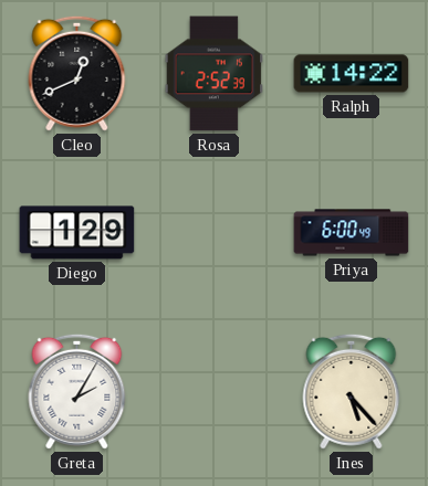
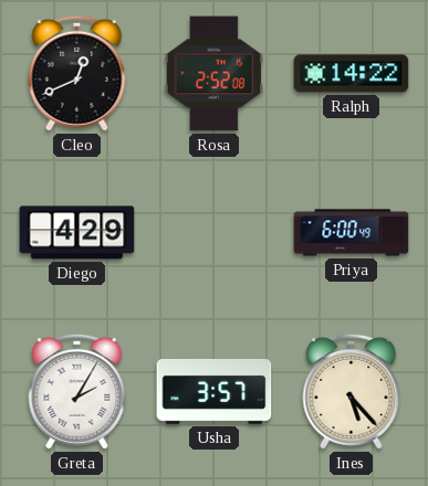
Rosa: 2:52:39 -> 2:52:08 (215, 74)
Diego: 1:29 -> 4:29 (77, 233)
Usha: none -> 3:57 (215, 391)
